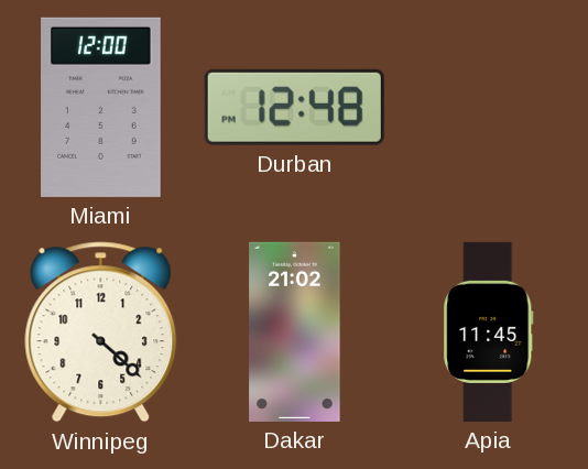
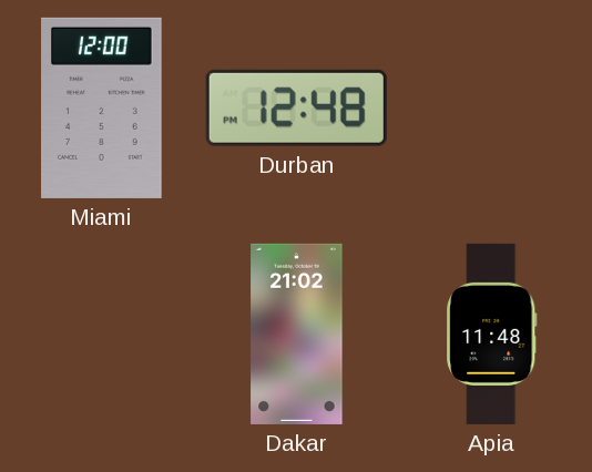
Winnipeg: 4:22 -> none (101, 332)
Apia: 11:45 -> 11:48 (492, 334)
